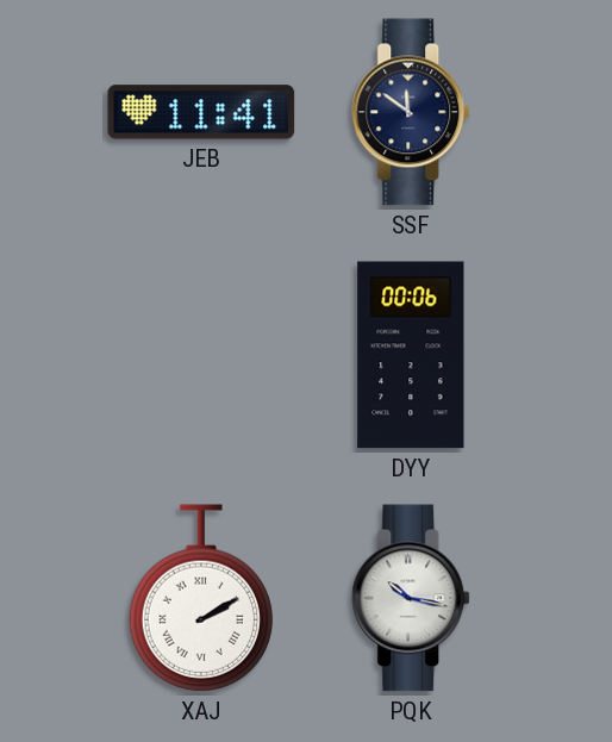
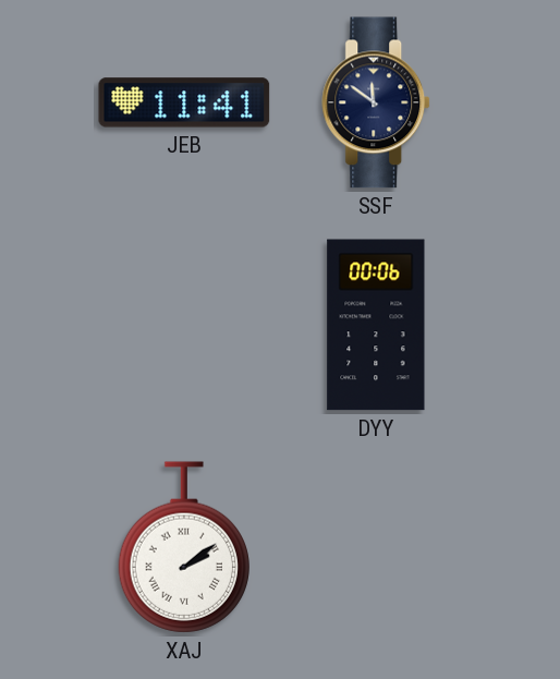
XAJ: 2:10 -> 2:09 (183, 547)
PQK: 10:17 -> none (412, 598)
